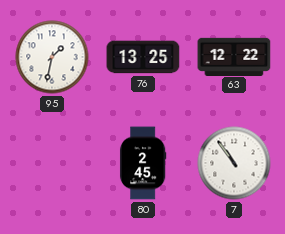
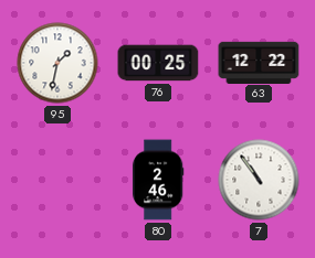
76: 13:25 -> 00:25 (158, 63)
80: 2:45 -> 2:46 (158, 180)
